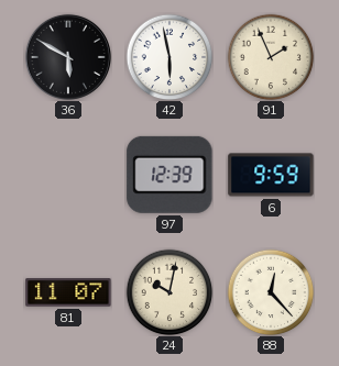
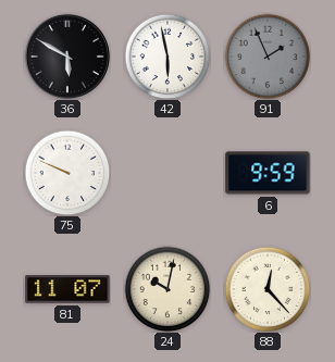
91 dial: cream -> grey (268, 57)
75: none -> 9:49 (67, 173)
97: 12:39 -> none (169, 175)
